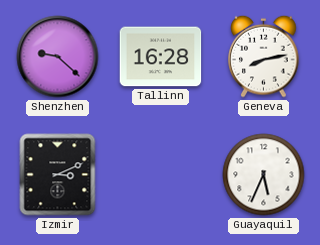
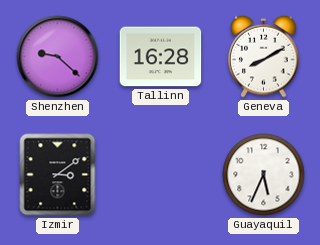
Geneva: 8:13 -> 8:10 (264, 56)
Izmir: 3:11 -> 3:09 (58, 175)
